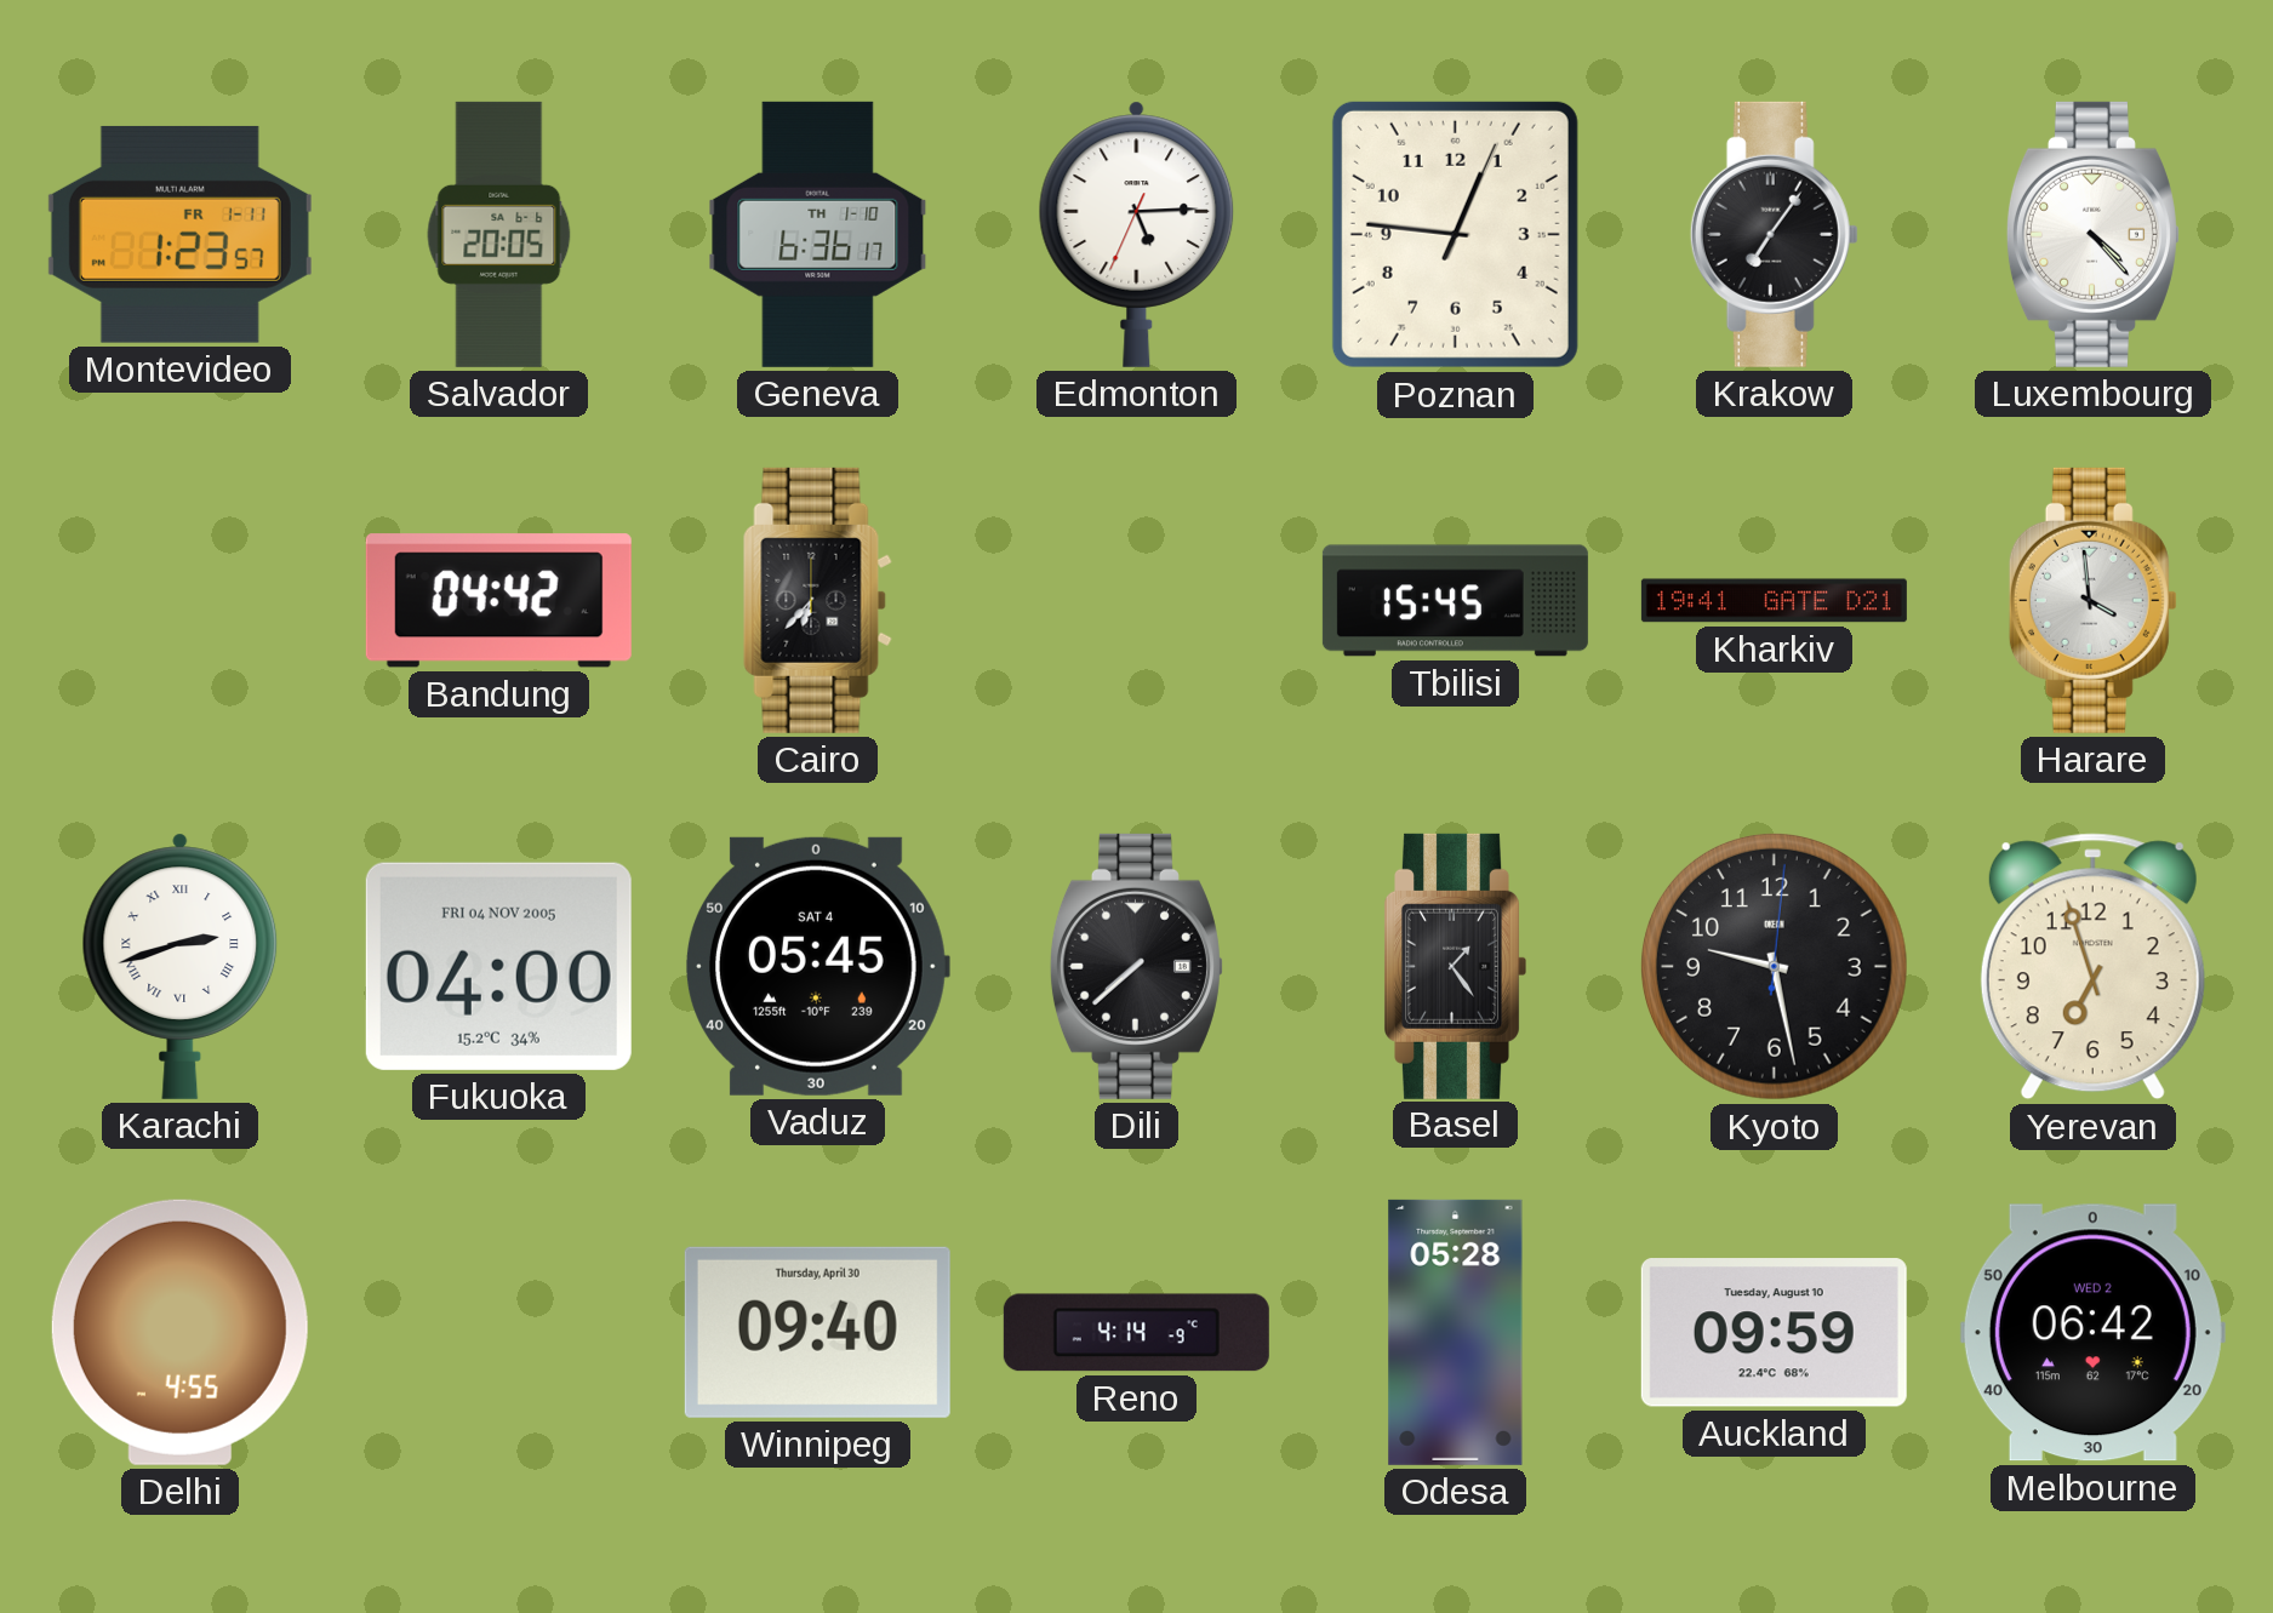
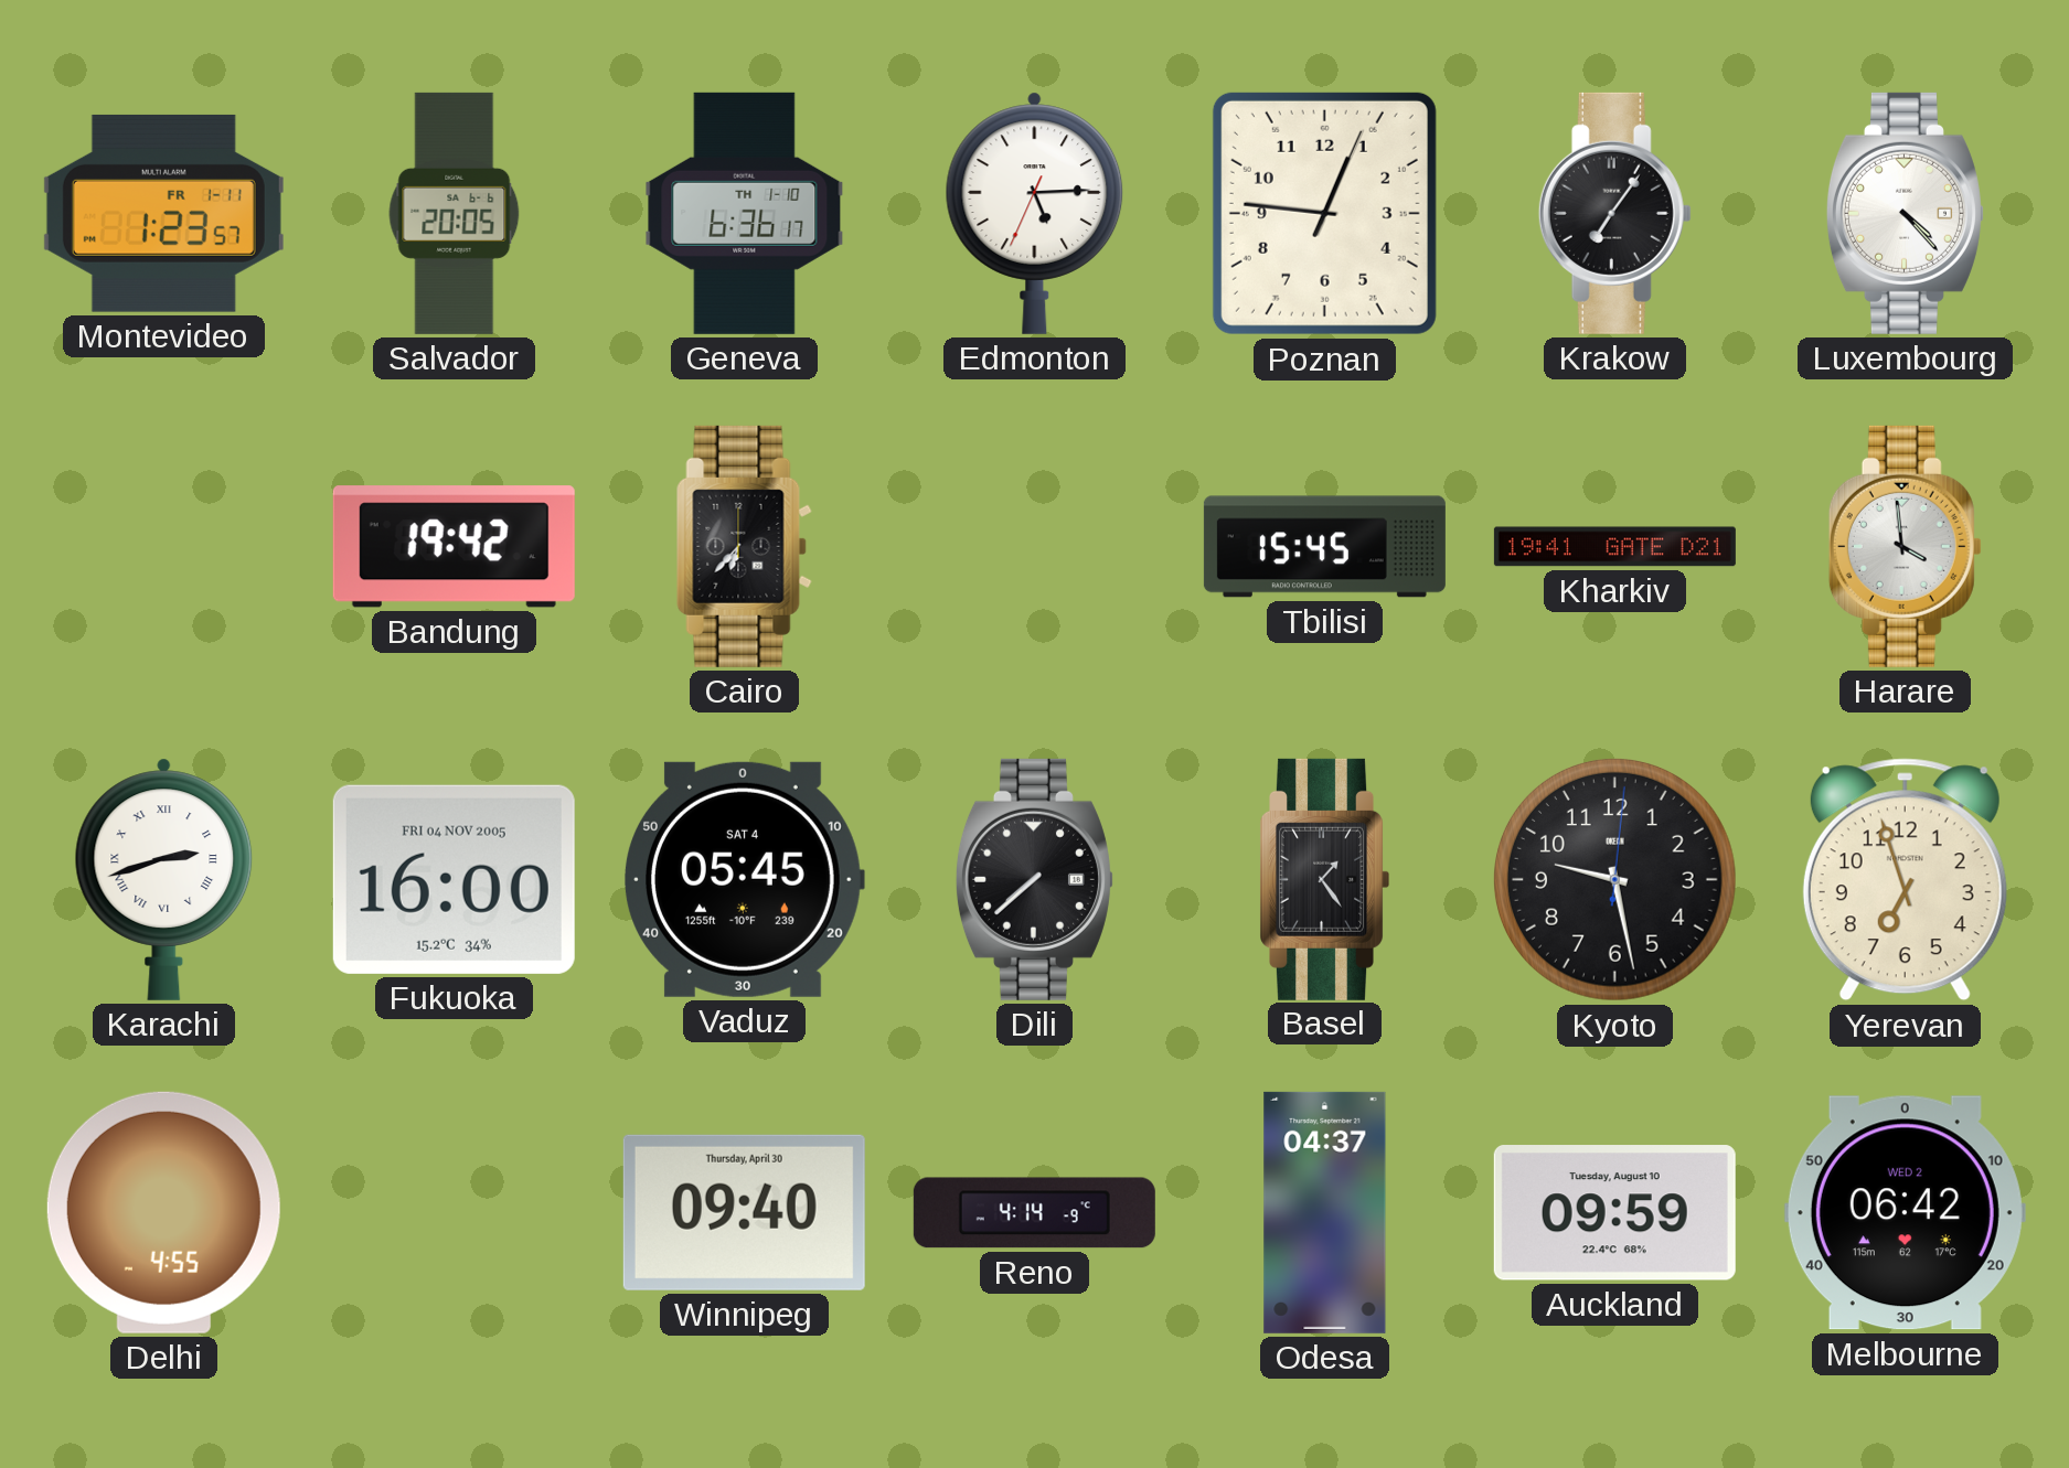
Bandung: 04:42 -> 19:42 (454, 547)
Fukuoka: 04:00 -> 16:00 (454, 879)
Odesa: 05:28 -> 04:37 (1325, 1212)
